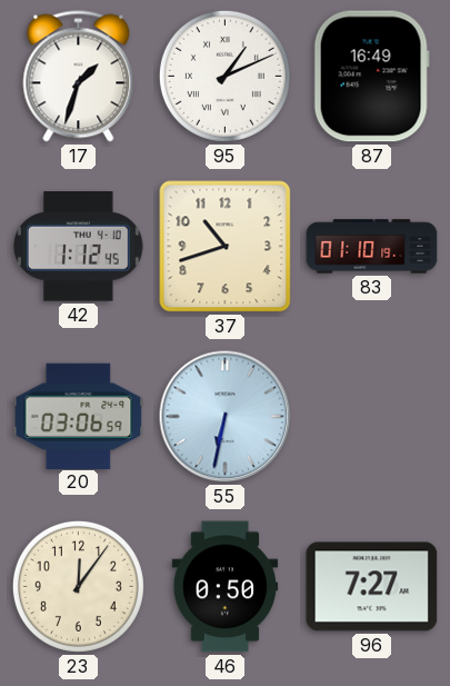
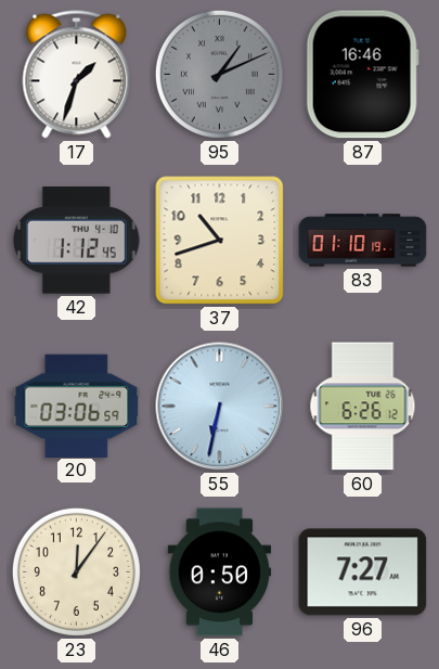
95 dial: white -> grey (219, 74)
87: 16:49 -> 16:46 (362, 75)
60: none -> 6:26 (363, 407)
